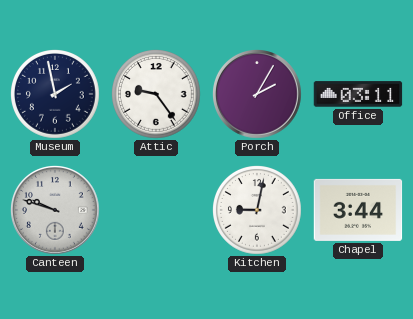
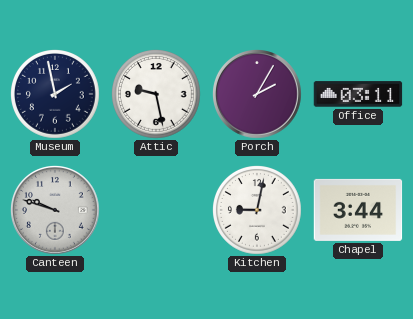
Attic: 9:24 -> 9:28 (157, 95)
